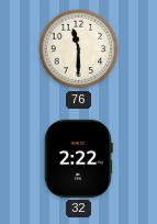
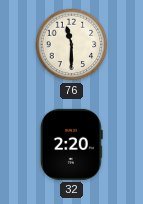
32: 2:22 -> 2:20 (71, 144)
